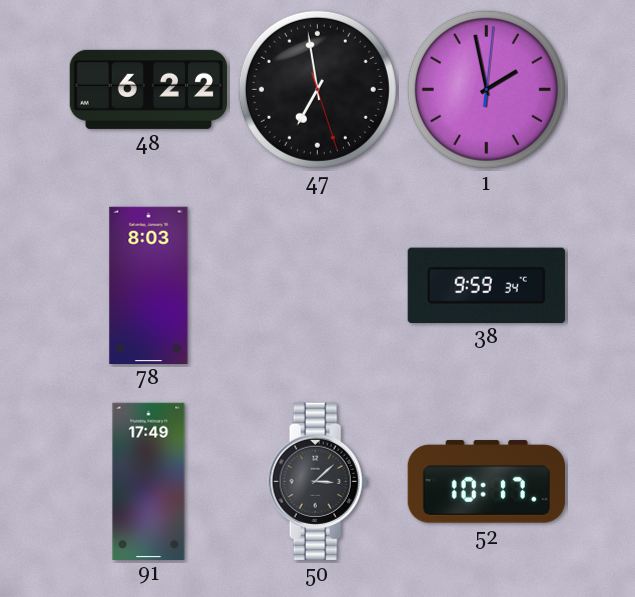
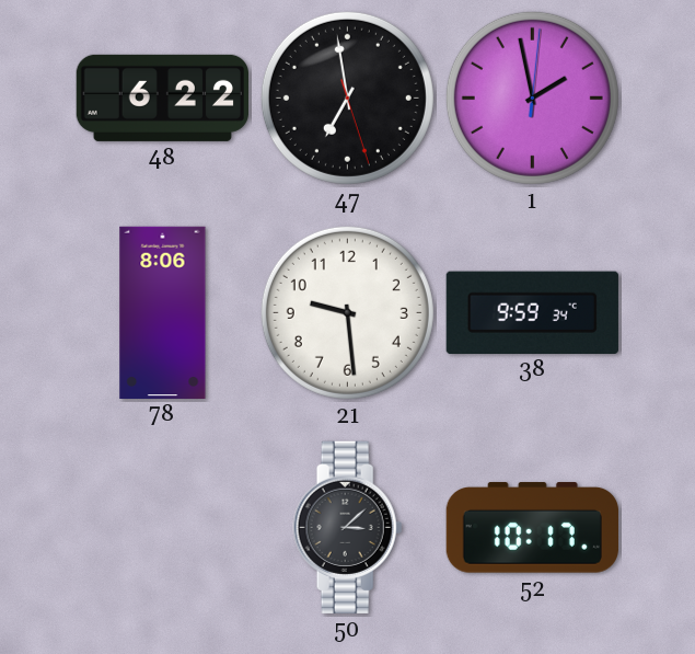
78: 8:03 -> 8:06 (163, 312)
21: none -> 9:29 (347, 312)
91: 17:49 -> none (149, 481)
